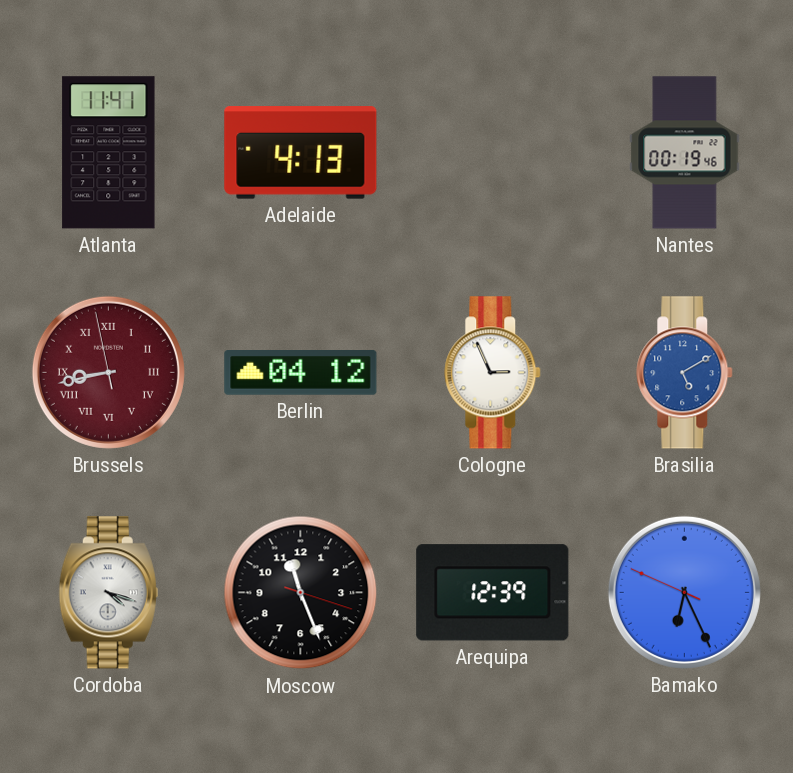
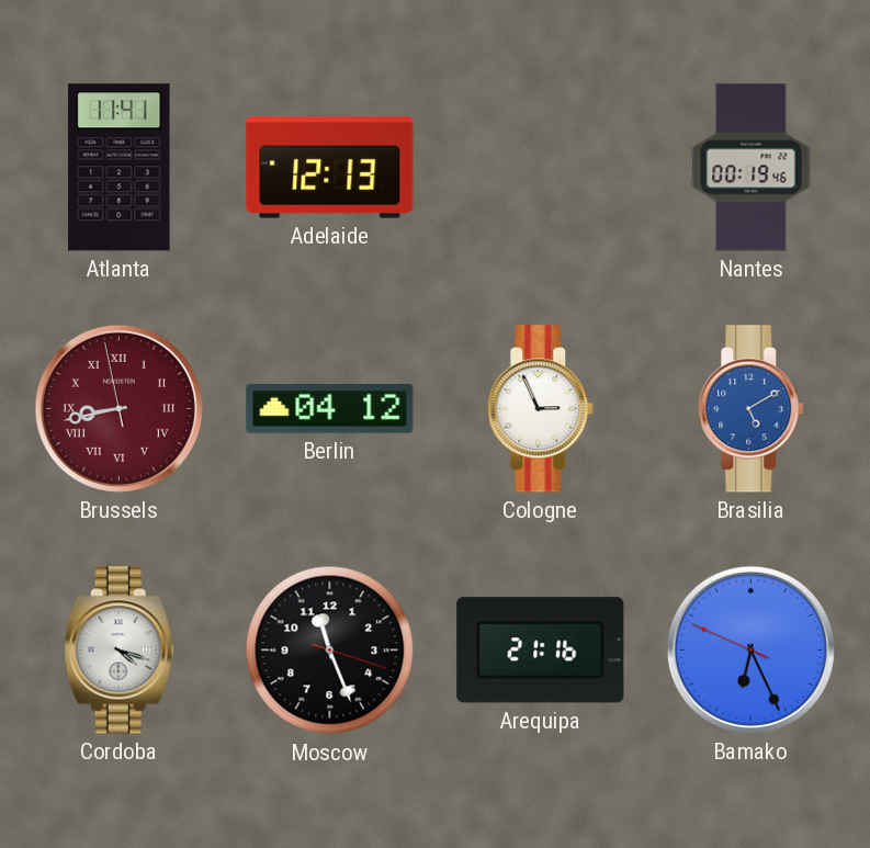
Adelaide: 4:13 -> 12:13 (330, 168)
Arequipa: 12:39 -> 21:16 (541, 651)
